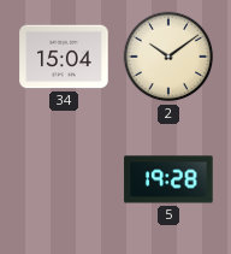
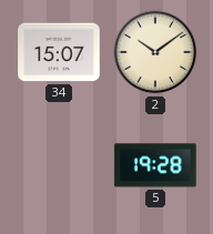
34: 15:04 -> 15:07 (59, 52)
